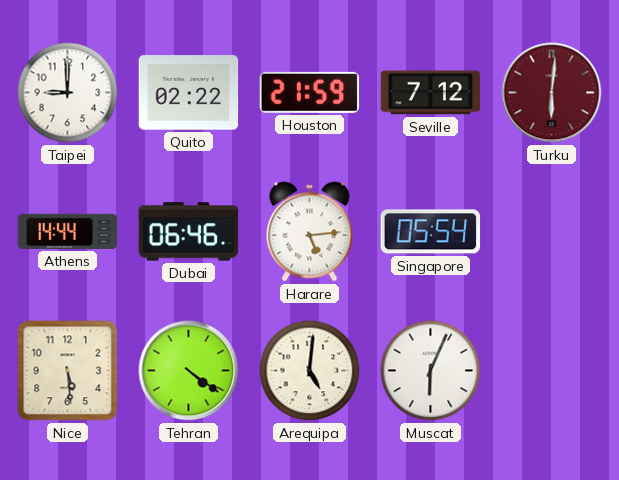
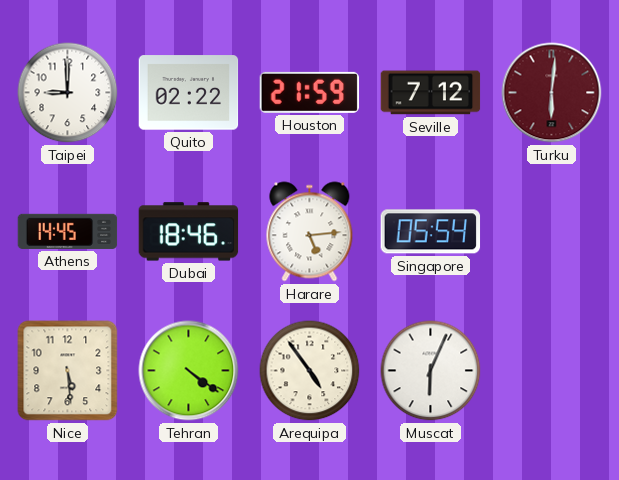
Athens: 14:44 -> 14:45 (68, 231)
Dubai: 06:46 -> 18:46 (189, 232)
Arequipa: 5:01 -> 4:54 (310, 371)
